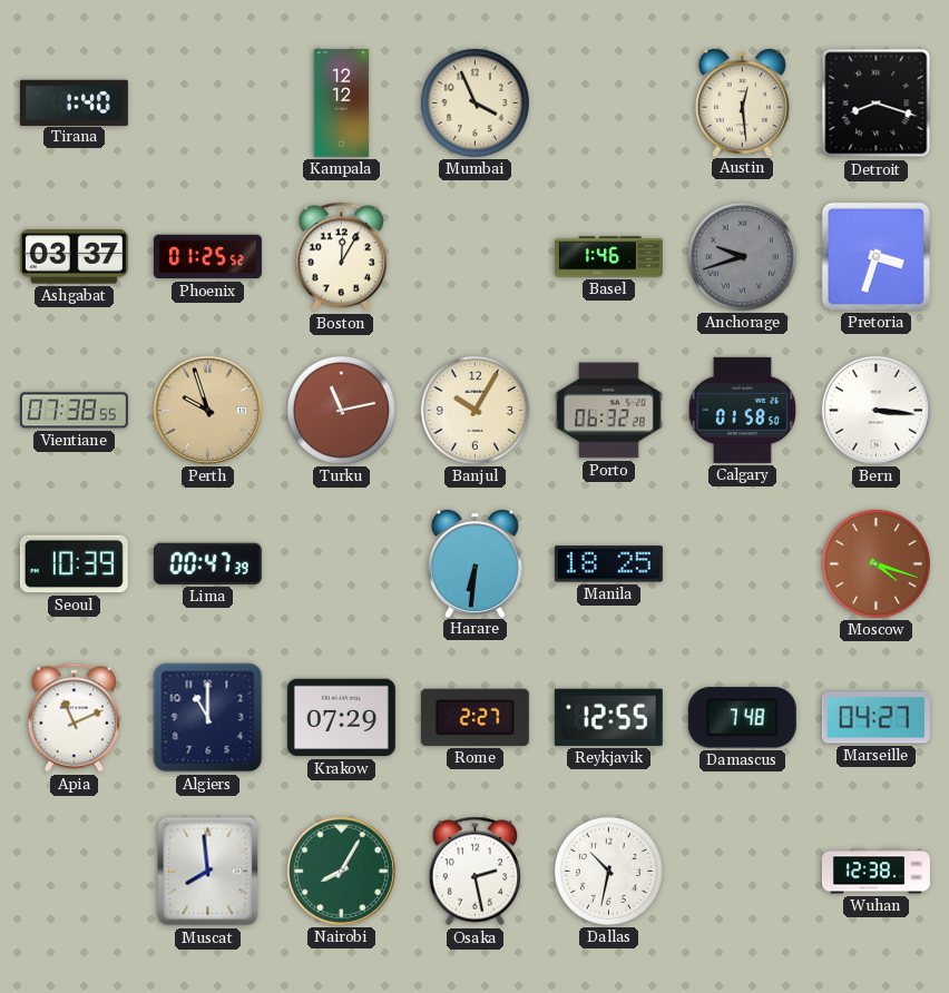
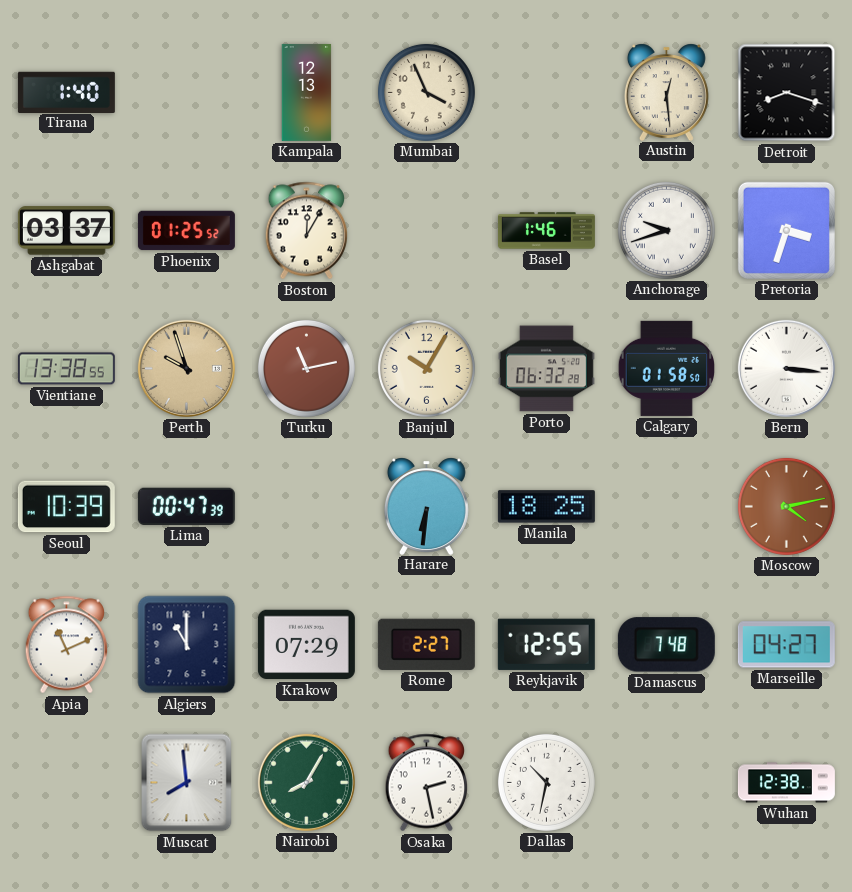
Kampala: 12:12 -> 12:13 (307, 92)
Anchorage dial: grey -> white (666, 230)
Vientiane: 07:38 -> 13:38 (66, 369)
Moscow: 4:18 -> 4:13 (786, 506)
